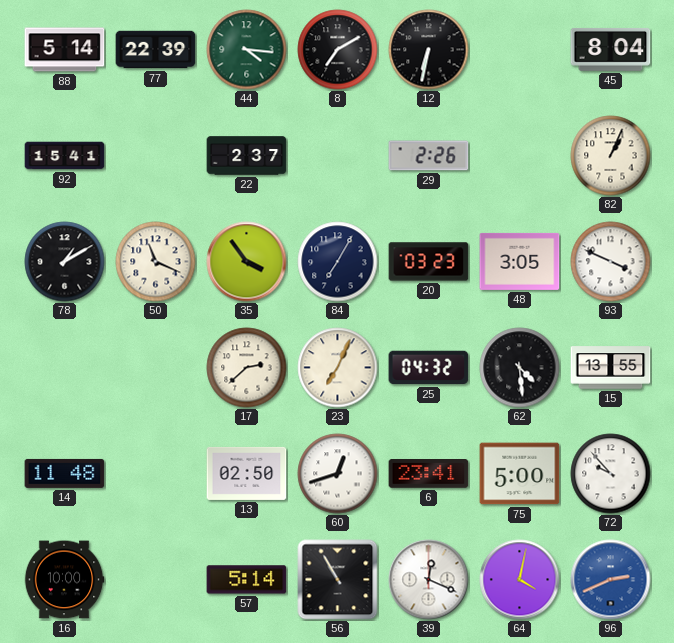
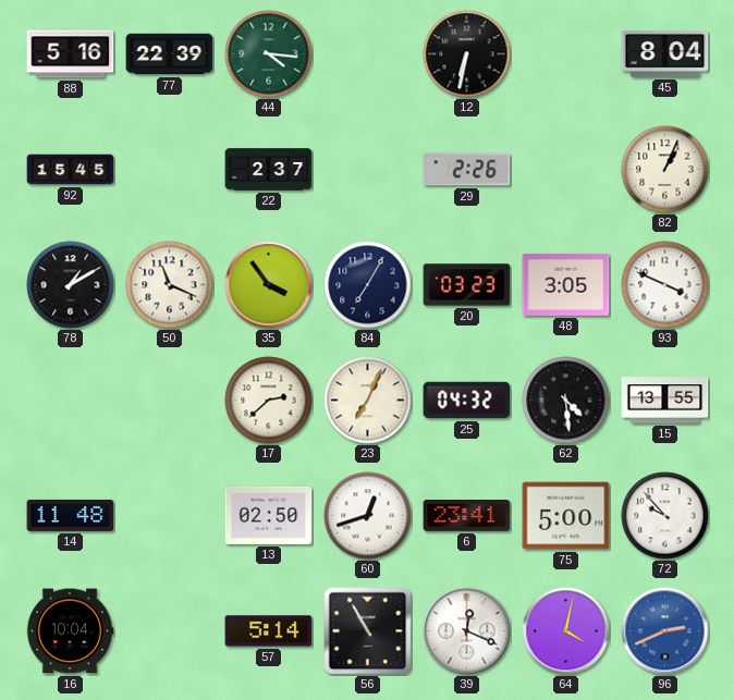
88: 5:14 -> 5:16 (71, 54)
8: 7:10 -> none (338, 50)
92: 15:41 -> 15:45 (71, 170)
16: 10:00 -> 10:04 (70, 631)
